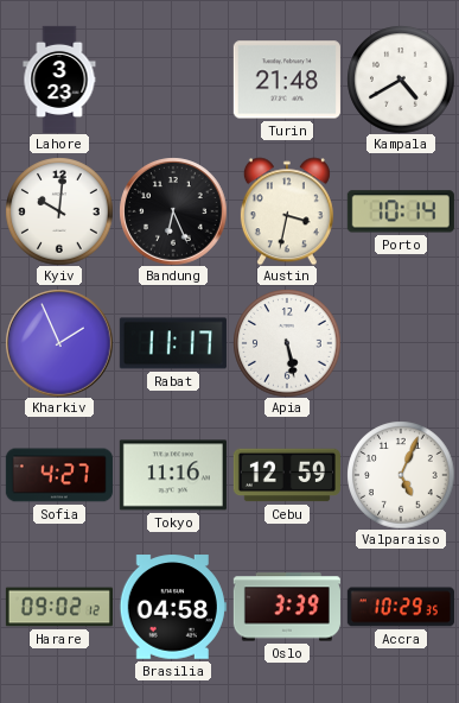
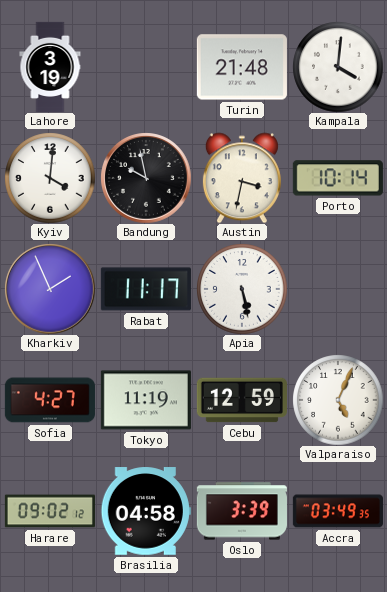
Lahore: 3:23 -> 3:19 (50, 66)
Kampala: 4:40 -> 4:01 (338, 67)
Kyiv: 10:01 -> 4:01 (50, 178)
Bandung: 6:26 -> 9:58 (146, 178)
Tokyo: 11:16 -> 11:19 (146, 400)
Accra: 10:29 -> 03:49 (338, 511)
